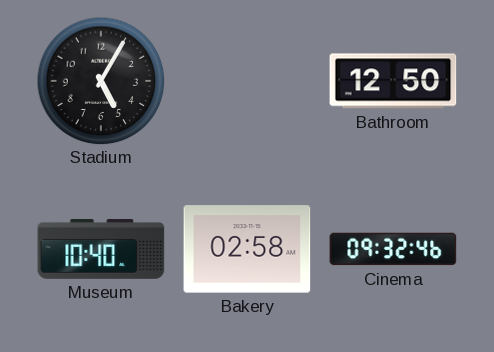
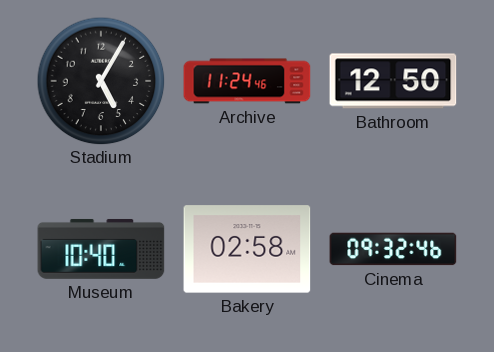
Archive: none -> 11:24 (247, 81)
